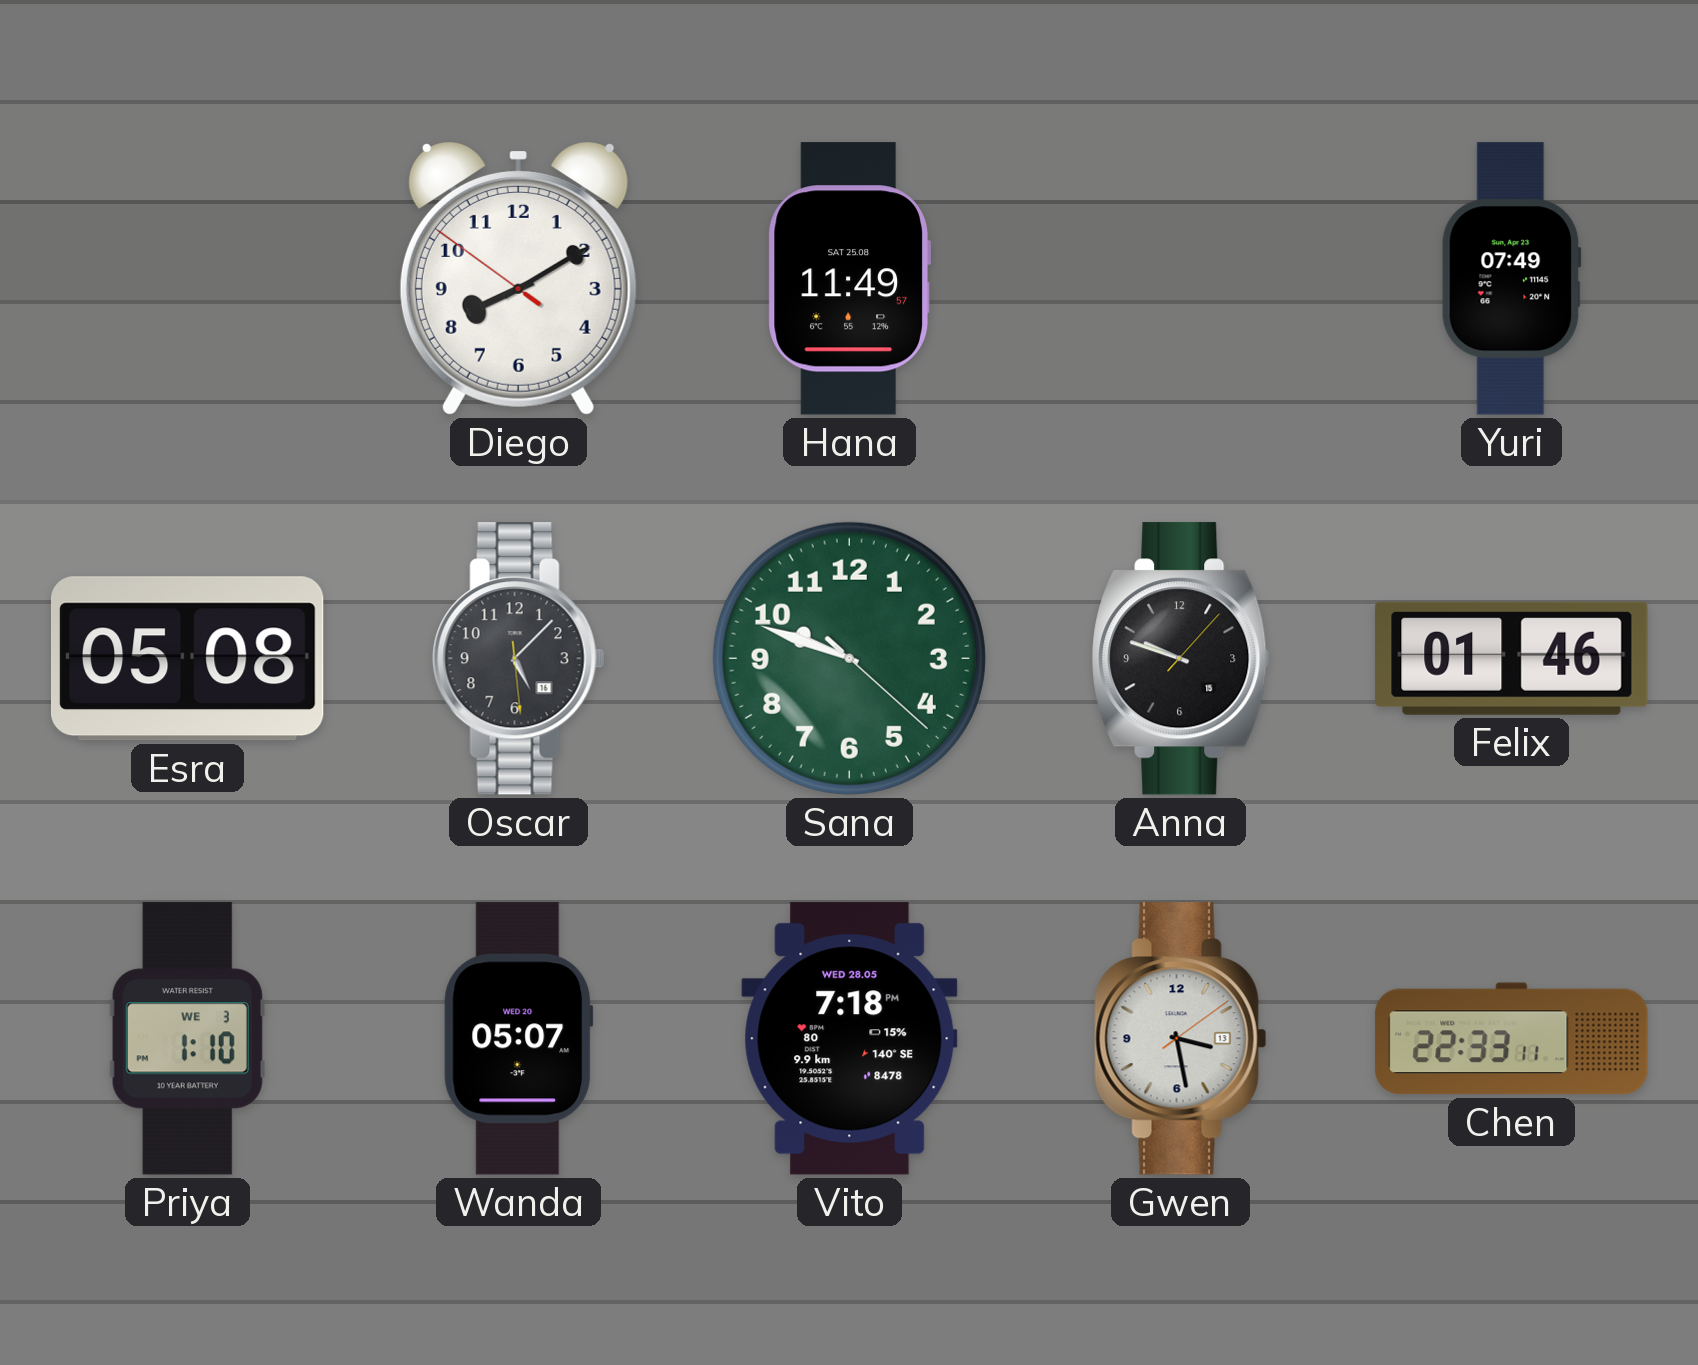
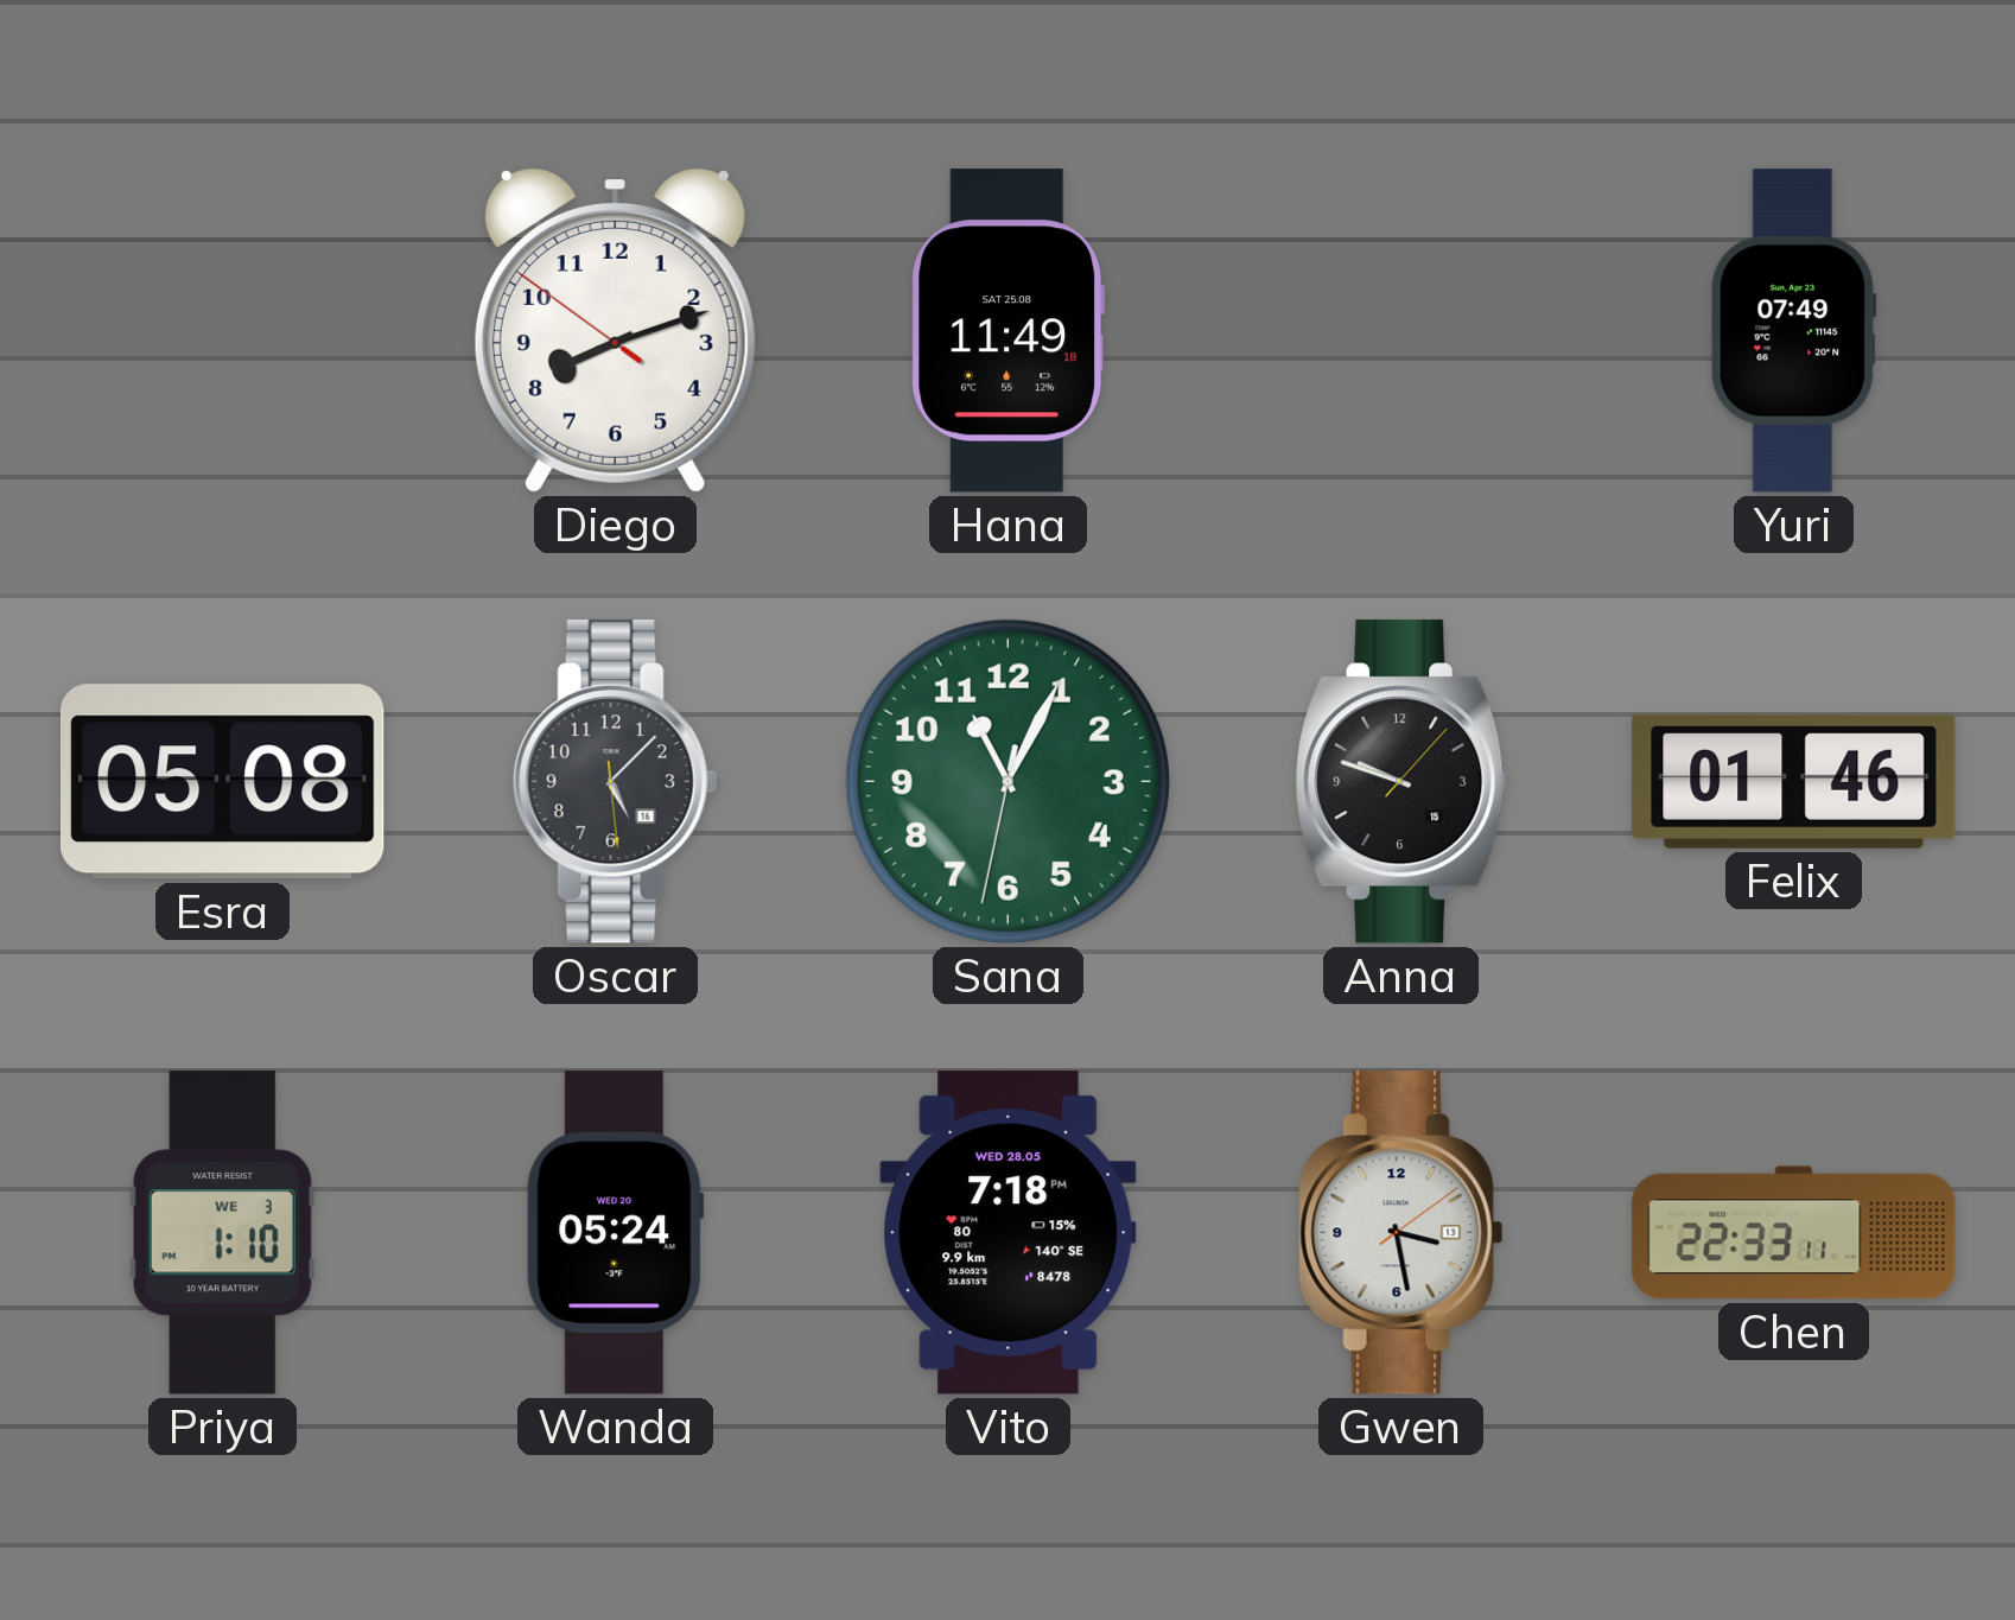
Diego: 8:09 -> 8:11 (615, 331)
Hana: 11:49:57 -> 11:49:18 (1007, 331)
Sana: 9:48 -> 11:04 (1007, 781)
Wanda: 05:07 -> 05:24 (616, 1233)
